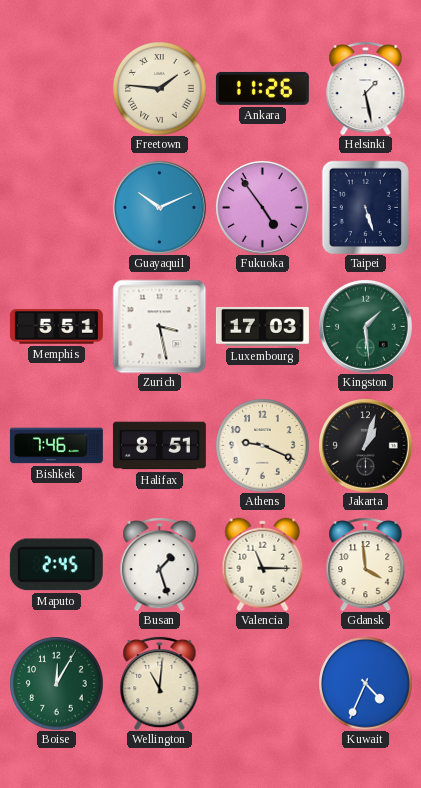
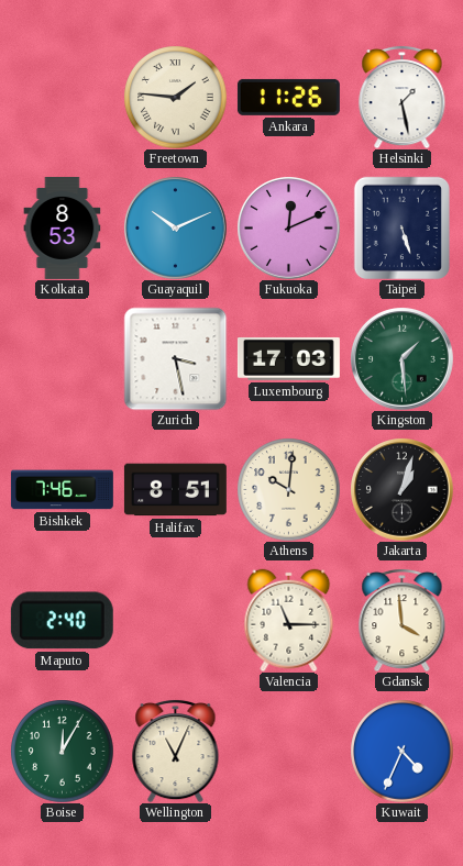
Kolkata: none -> 8:53 (63, 227)
Fukuoka: 4:54 -> 12:11 (289, 229)
Memphis: 5:51 -> none (56, 327)
Athens: 9:19 -> 10:01 (288, 489)
Maputo: 2:45 -> 2:40 (62, 621)
Busan: 1:27 -> none (160, 564)
Wellington: 11:01 -> 11:04 (176, 751)
